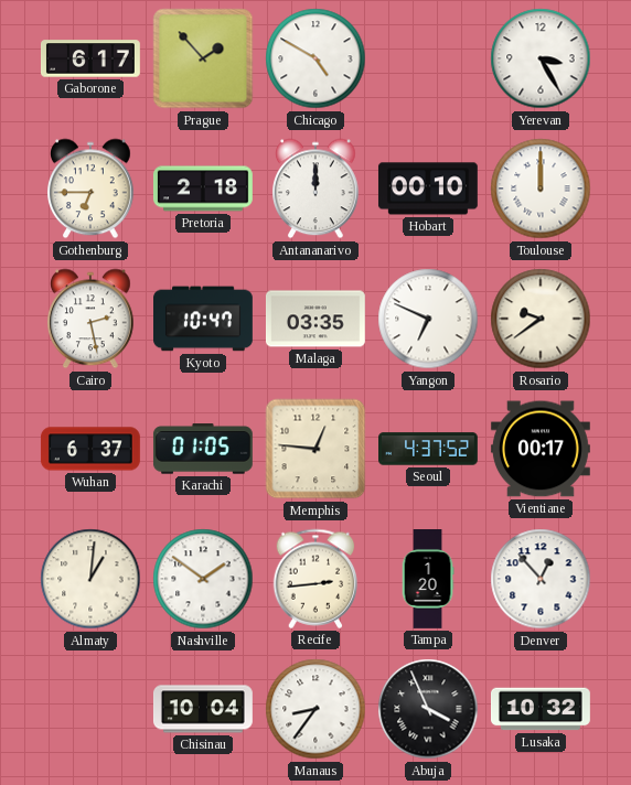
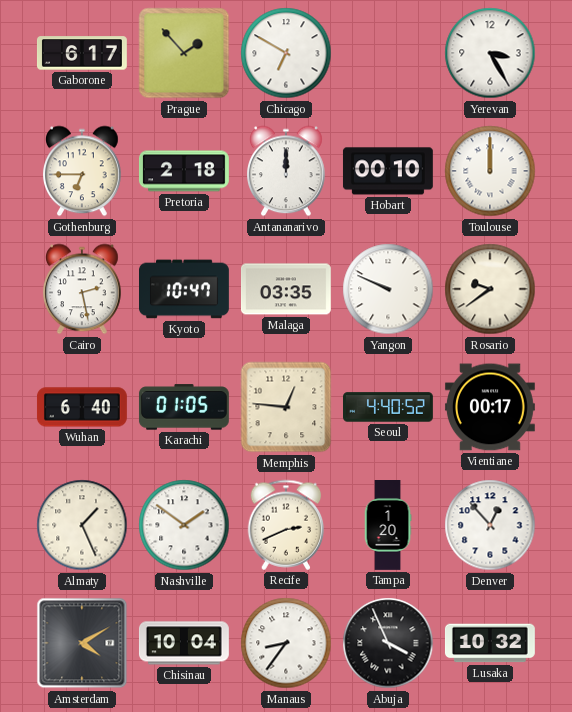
Chicago: 4:50 -> 6:50 (286, 53)
Yangon: 6:49 -> 9:49 (388, 289)
Wuhan: 6:37 -> 6:40 (82, 407)
Seoul: 4:37 -> 4:40 (389, 407)
Almaty: 1:01 -> 1:26 (82, 525)
Recife: 2:44 -> 2:41 (286, 525)
Amsterdam: none -> 4:10 (82, 643)
